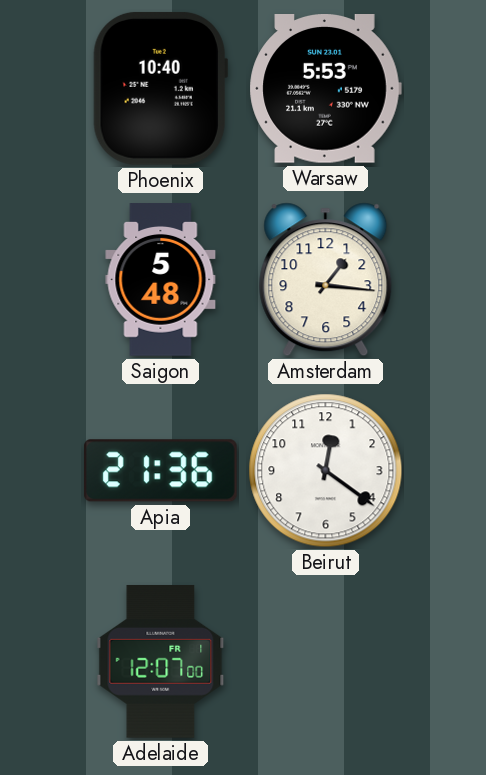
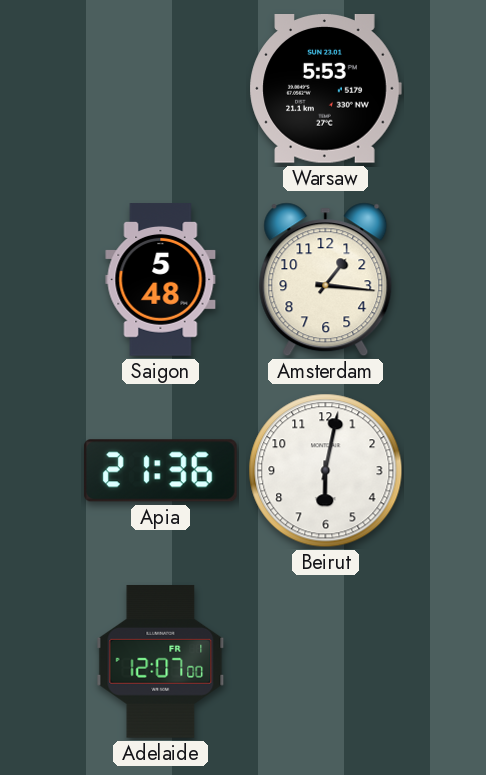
Phoenix: 10:40 -> none (160, 88)
Beirut: 12:21 -> 6:02 (326, 471)
